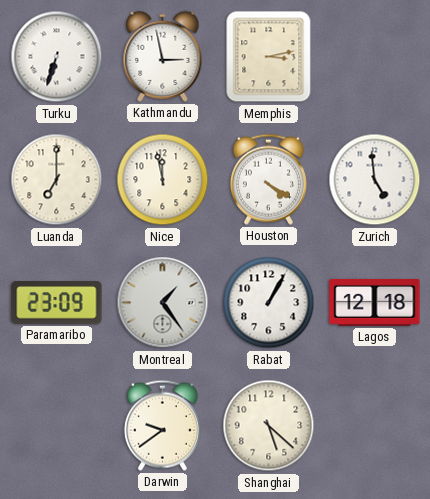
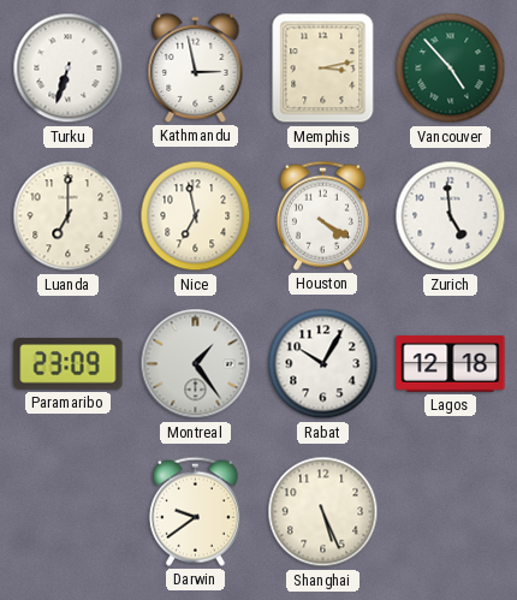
Vancouver: none -> 4:53 (451, 69)
Nice: 11:58 -> 6:58 (196, 216)
Rabat: 1:05 -> 10:05 (323, 364)
Shanghai: 5:22 -> 5:26 (323, 512)
